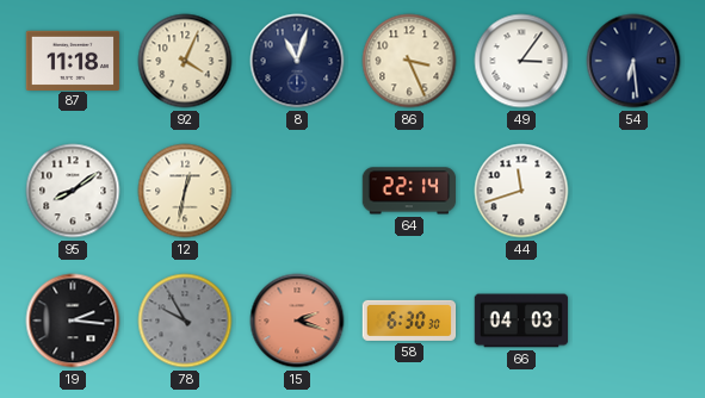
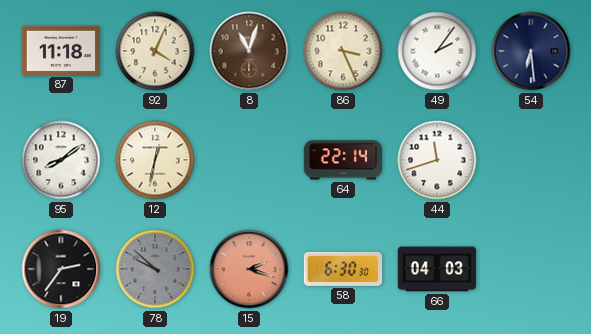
8 dial: navy -> brown (249, 51)
49: 3:06 -> 2:06 (437, 51)
19: 2:16 -> 2:36 (61, 269)
78: 9:55 -> 9:52 (155, 269)
